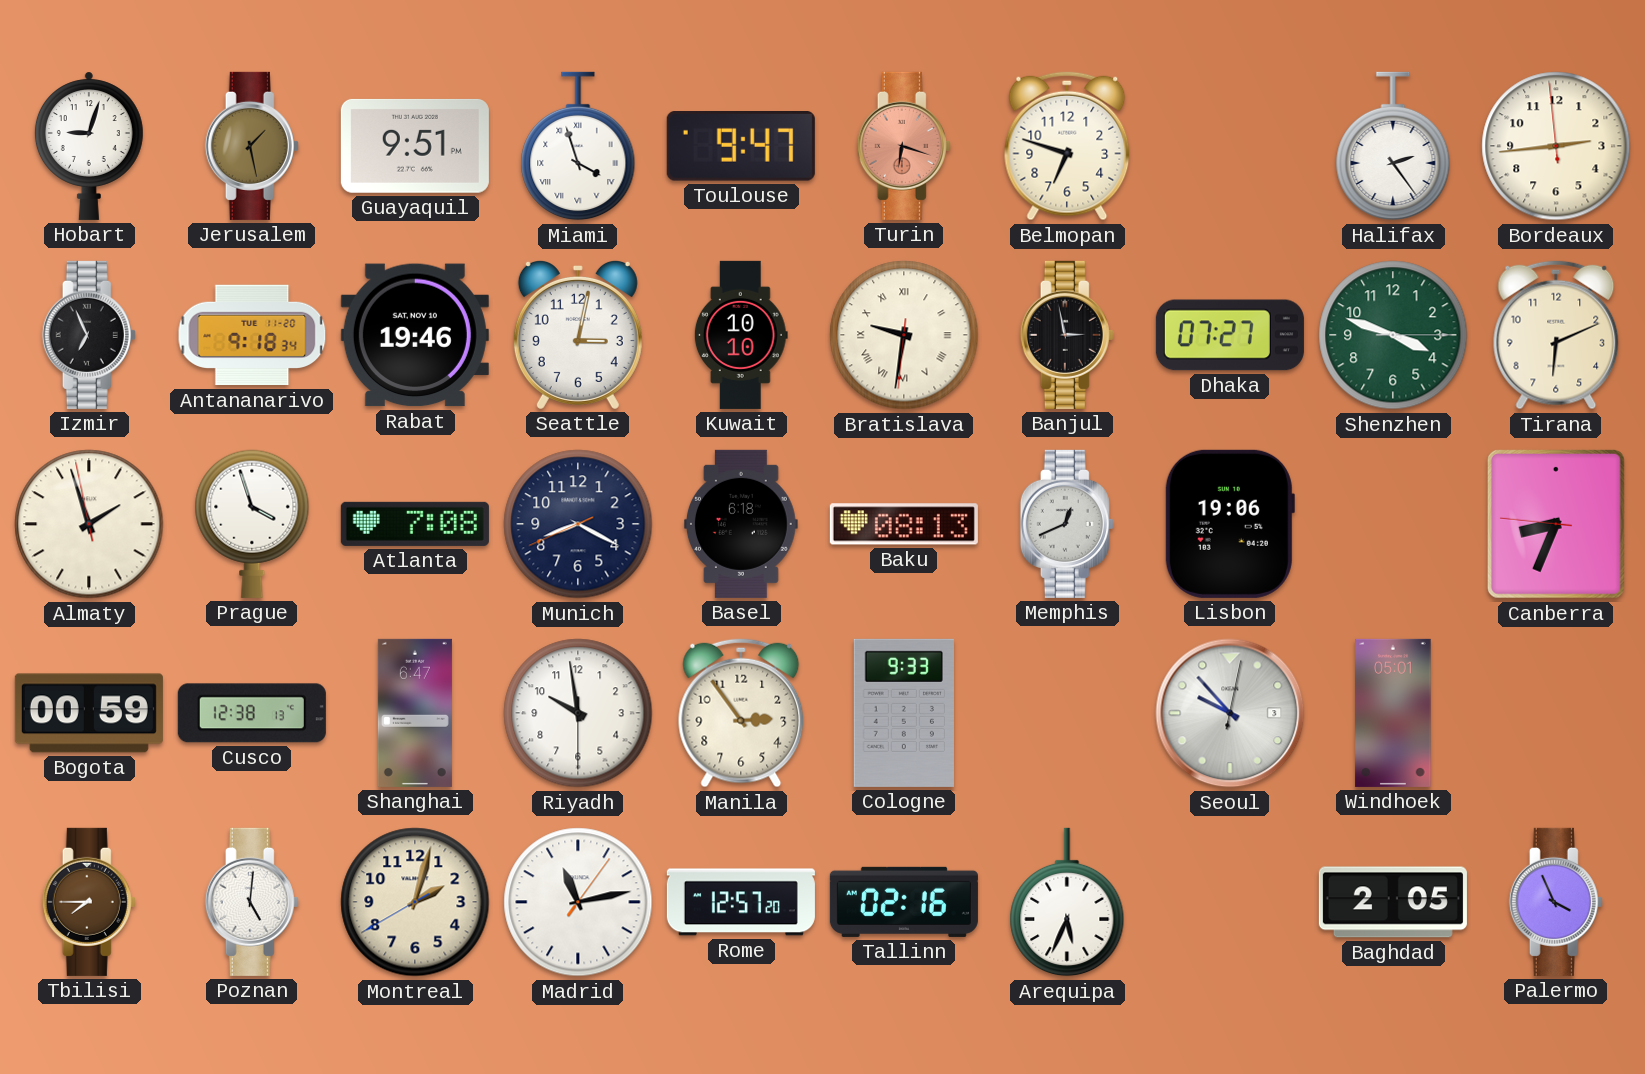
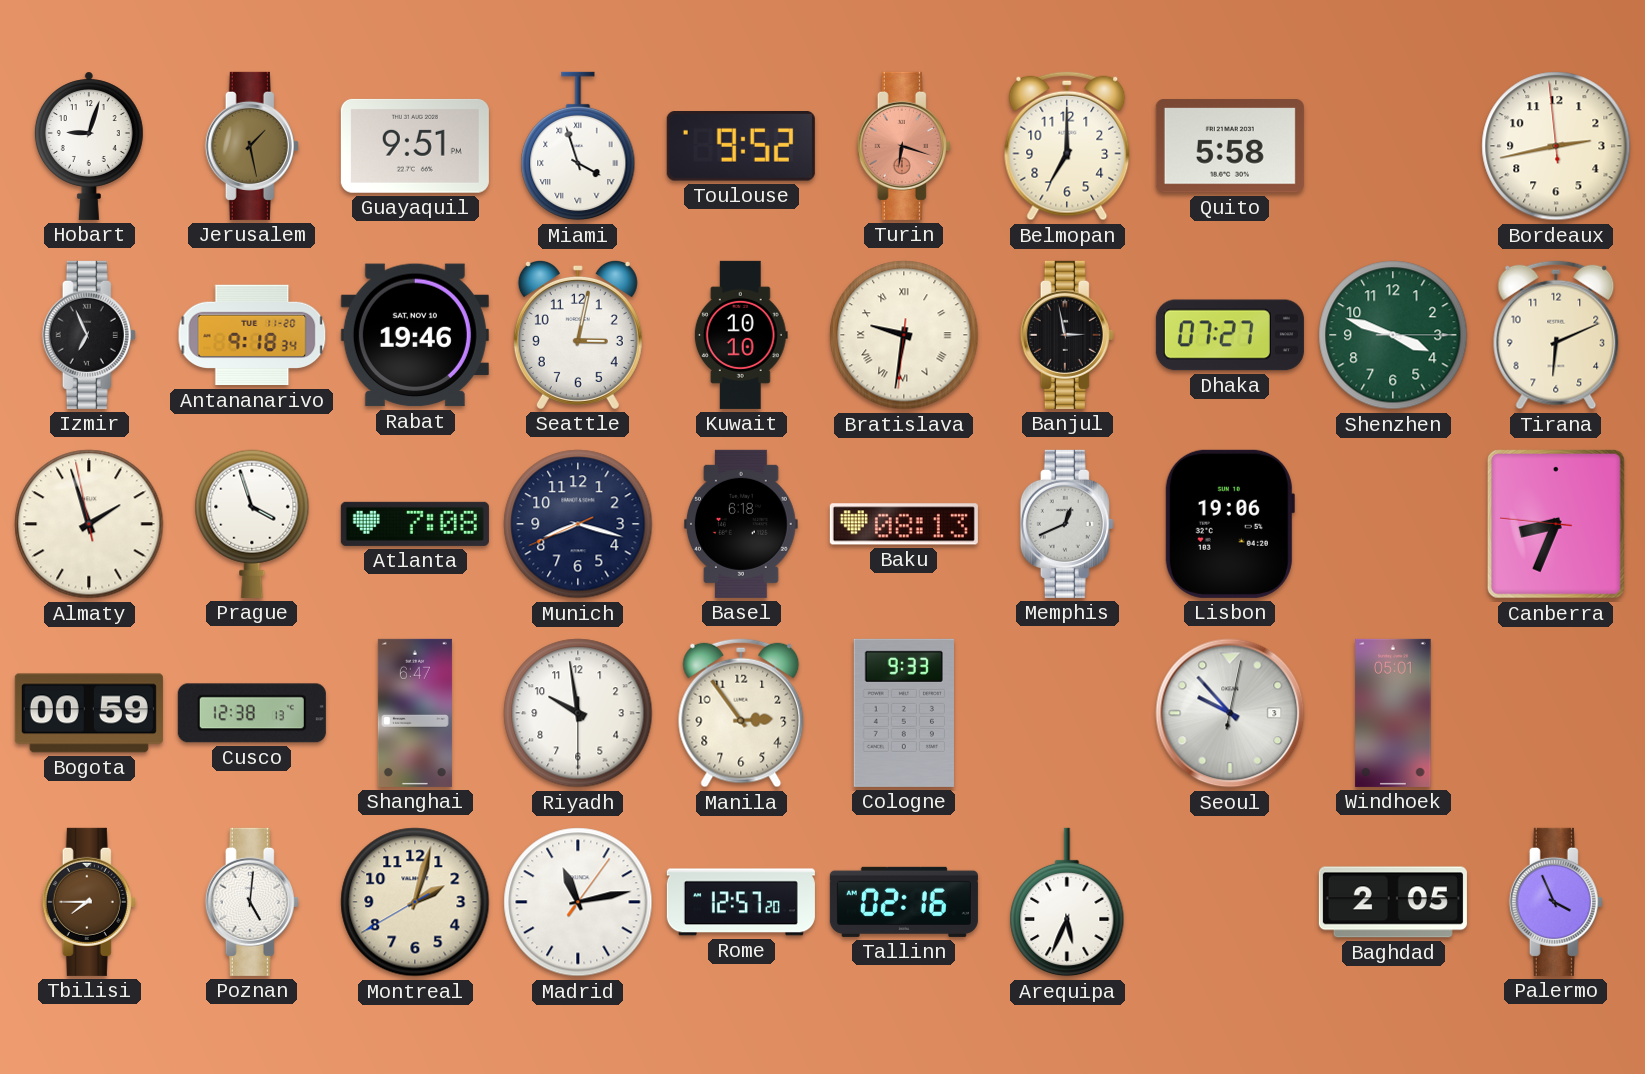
Toulouse: 9:47 -> 9:52 (741, 147)
Belmopan: 6:48 -> 7:00 (1067, 146)
Quito: none -> 5:58 (1230, 146)
Halifax: 2:24 -> none (1393, 146)
Bordeaux: 2:43 -> 2:42 (1556, 146)
Munich: 8:19 -> 8:17 (578, 524)
